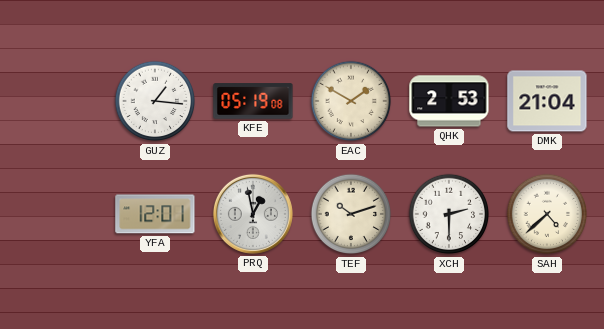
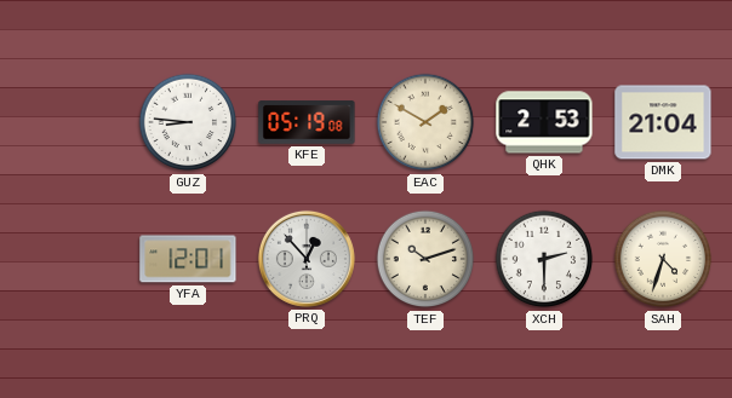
GUZ: 1:16 -> 8:46 (188, 122)
PRQ: 12:58 -> 12:53 (307, 259)
SAH: 4:38 -> 4:33 (663, 259)
